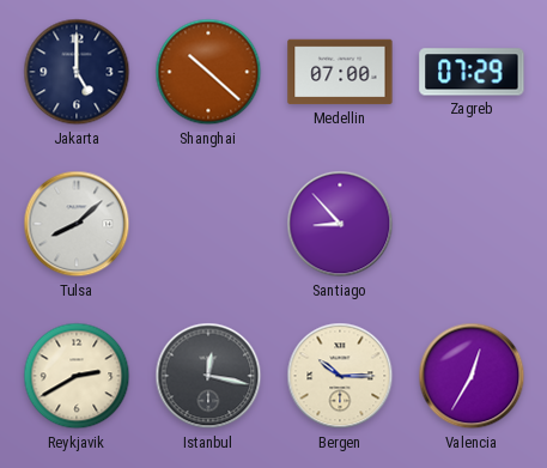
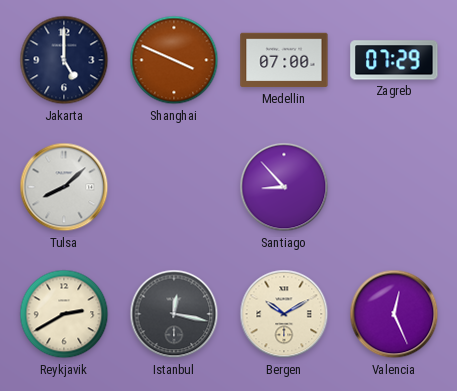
Shanghai: 10:22 -> 3:49 (174, 60)
Bergen: 10:15 -> 10:10 (284, 314)
Valencia: 12:35 -> 12:26 (394, 314)
